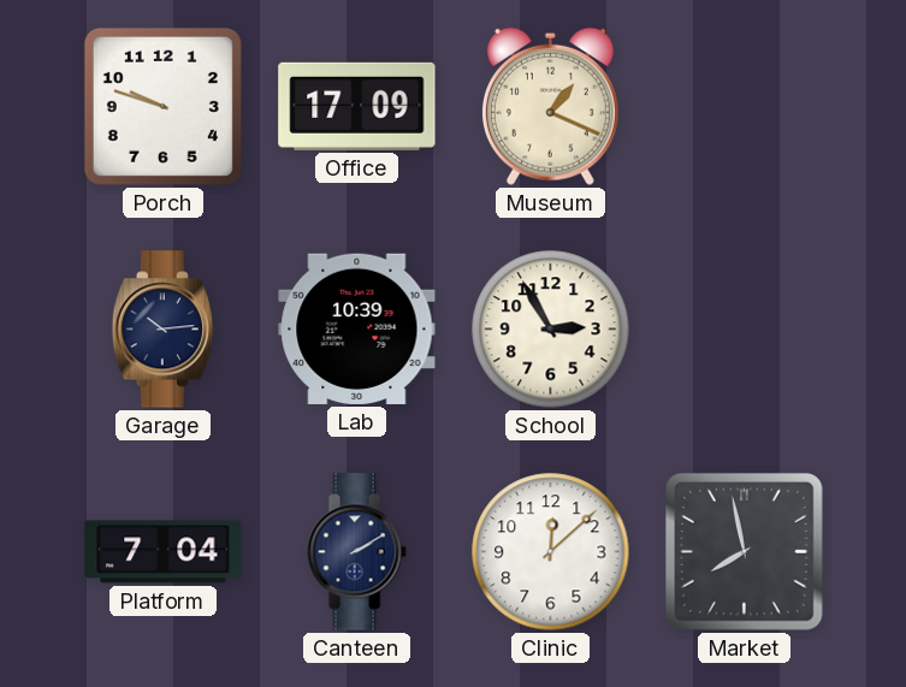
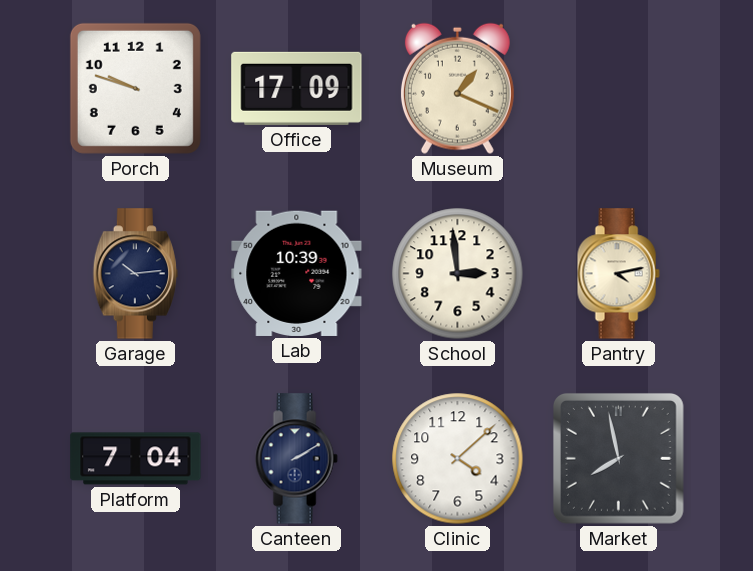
School: 2:55 -> 2:59 (458, 274)
Pantry: none -> 4:13 (618, 274)
Clinic: 12:08 -> 4:08 (458, 459)
